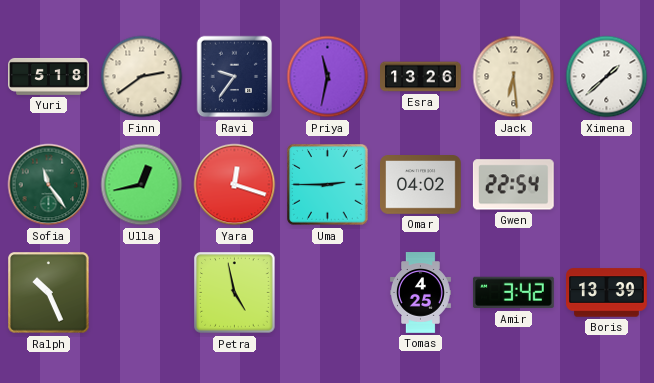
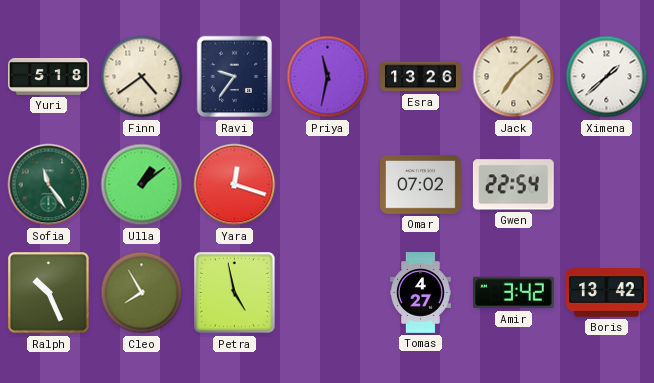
Finn: 2:39 -> 4:39 (142, 77)
Jack: 6:29 -> 7:08 (514, 77)
Ulla: 12:43 -> 1:09 (142, 185)
Uma: 2:45 -> none (328, 185)
Omar: 04:02 -> 07:02 (421, 185)
Cleo: none -> 7:55 (142, 293)
Tomas: 4:25 -> 4:27 (420, 293)
Boris: 13:39 -> 13:42 (607, 293)
